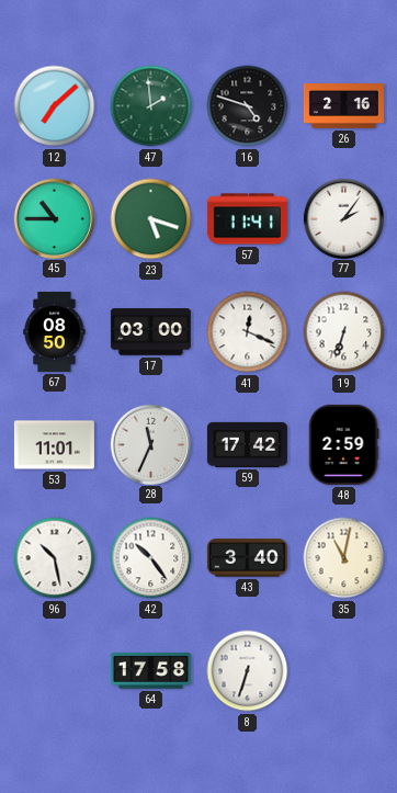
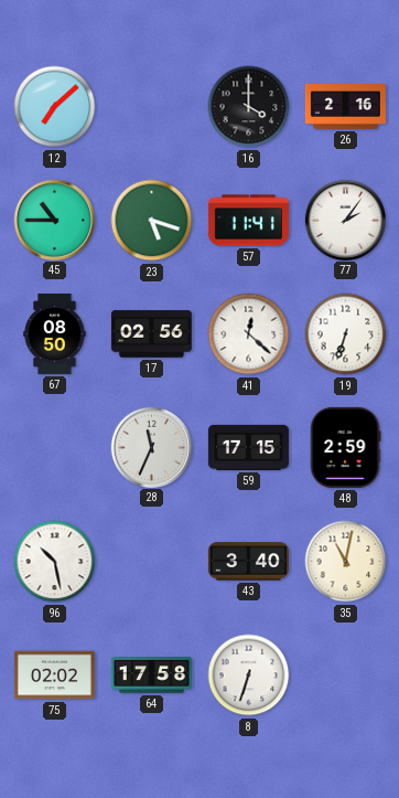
47: 1:59 -> none (151, 106)
16: 4:48 -> 4:00 (249, 107)
17: 03:00 -> 02:56 (151, 334)
41: 12:19 -> 12:22 (249, 334)
53: 11:01 -> none (54, 445)
59: 17:42 -> 17:15 (248, 447)
42: 10:24 -> none (151, 558)
75: none -> 02:02 (54, 675)
